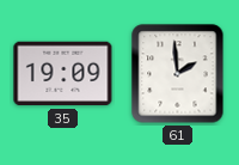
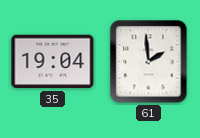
35: 19:09 -> 19:04 (53, 62)
